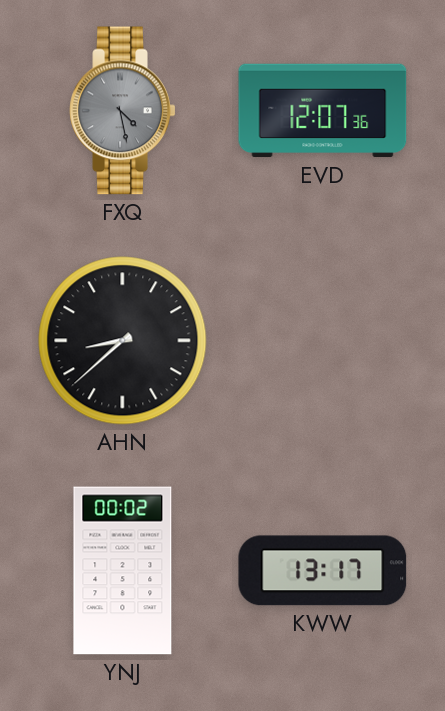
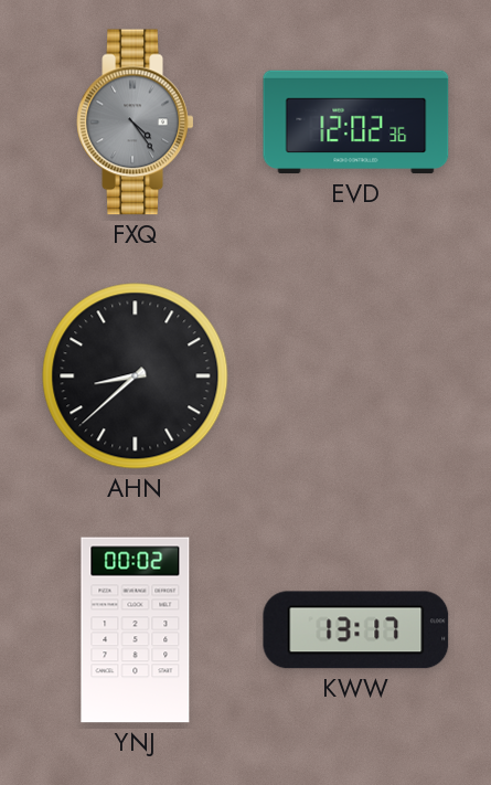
FXQ: 4:28 -> 4:24 (136, 123)
EVD: 12:07 -> 12:02 (356, 123)
